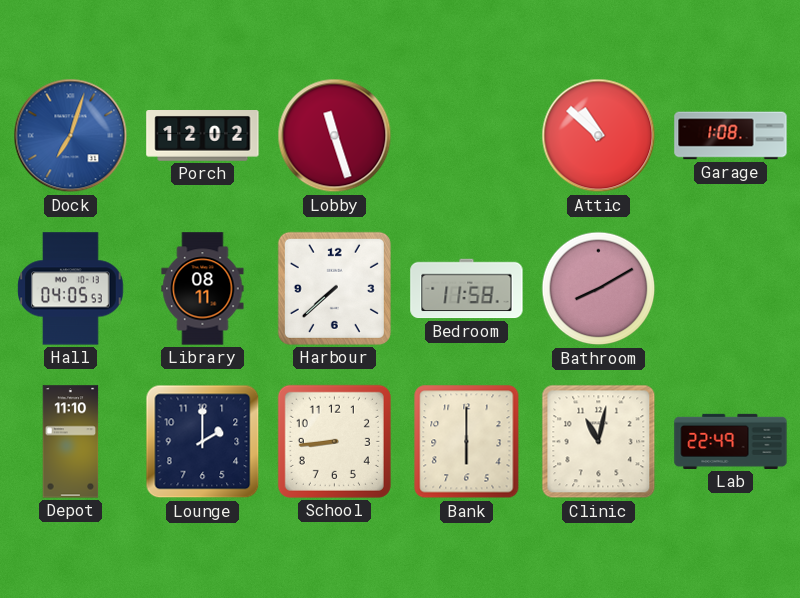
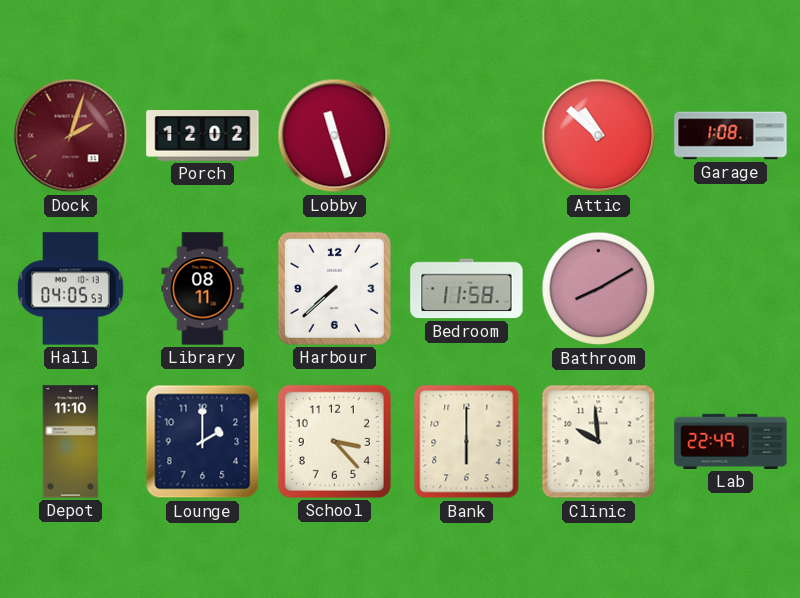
Dock: 7:03 -> 2:03 (71, 136)
Dock dial: blue -> burgundy (71, 136)
School: 8:44 -> 3:23 (334, 441)
Clinic: 11:02 -> 9:59 (599, 442)
